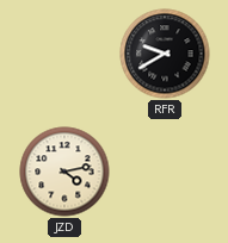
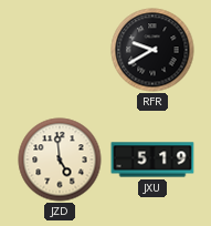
JZD: 4:13 -> 4:59 (60, 160)
JXU: none -> 5:19 (152, 160)
